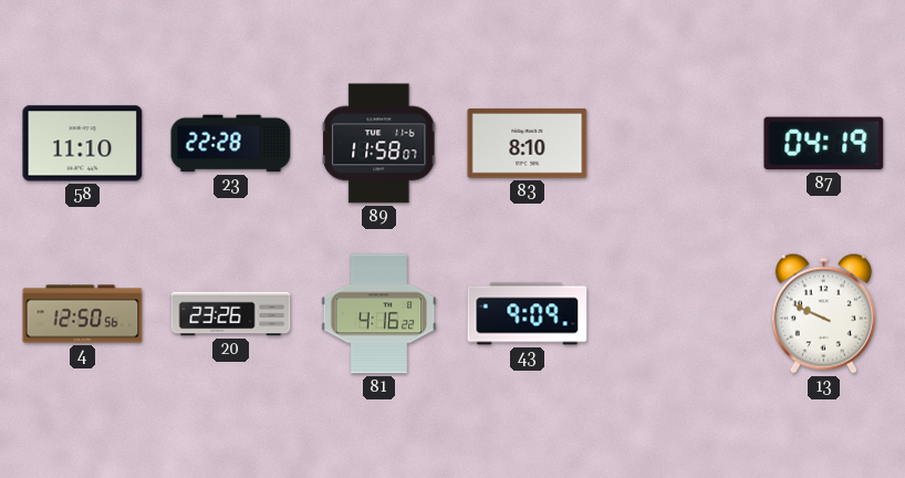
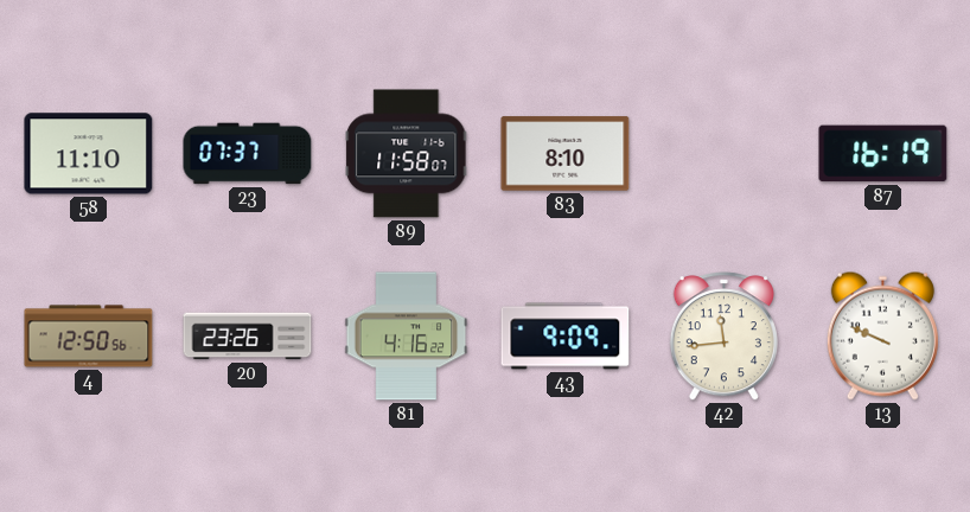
23: 22:28 -> 07:37 (248, 154)
87: 04:19 -> 16:19 (883, 154)
42: none -> 11:44 (723, 337)
